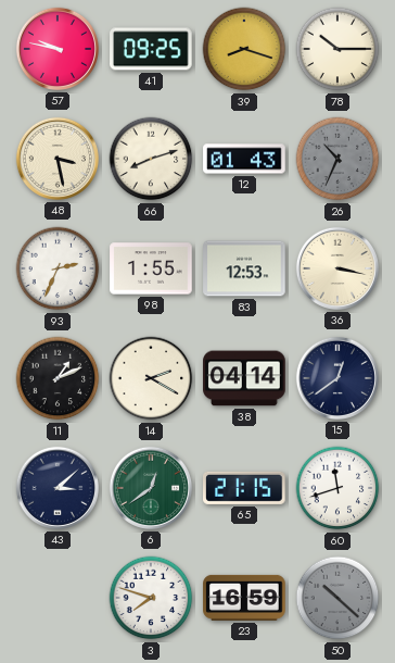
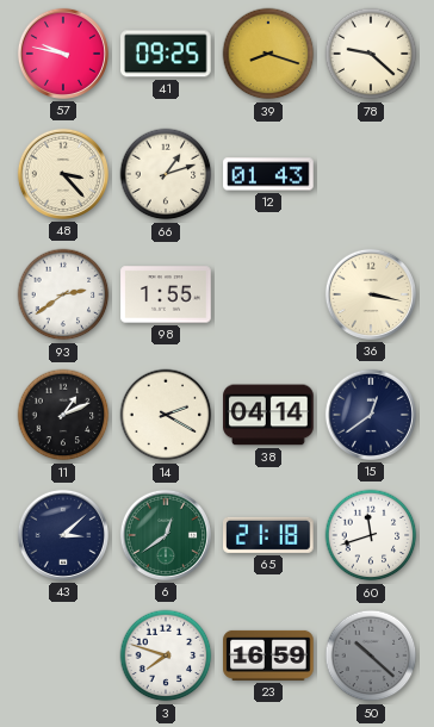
78: 10:15 -> 9:22 (371, 54)
48: 3:28 -> 3:23 (63, 174)
66: 8:12 -> 1:12 (166, 174)
26: 10:34 -> none (337, 159)
93: 2:34 -> 2:39 (63, 294)
83: 12:53 -> none (244, 268)
65: 21:15 -> 21:18 (269, 535)
